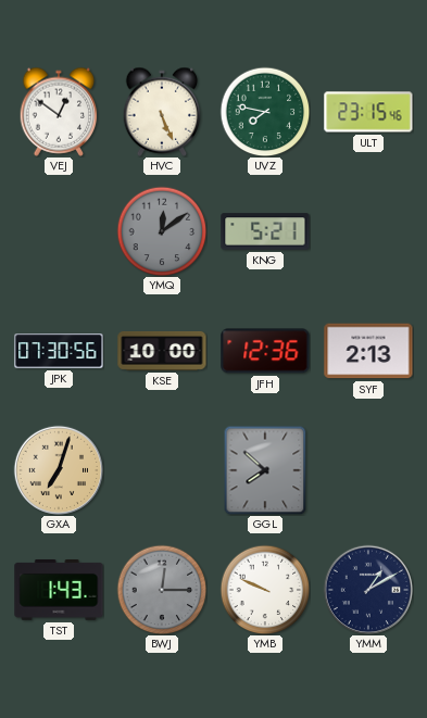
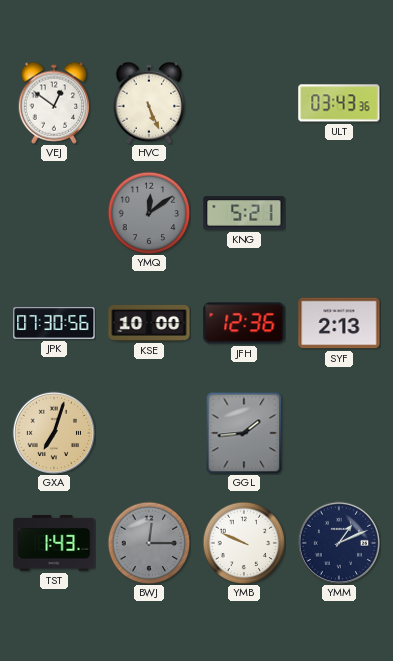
UVZ: 7:47 -> none (265, 112)
ULT: 23:15 -> 03:43 (339, 103)
GGL: 7:52 -> 1:44 (244, 433)
YMM: 1:10 -> 1:11 (338, 542)
